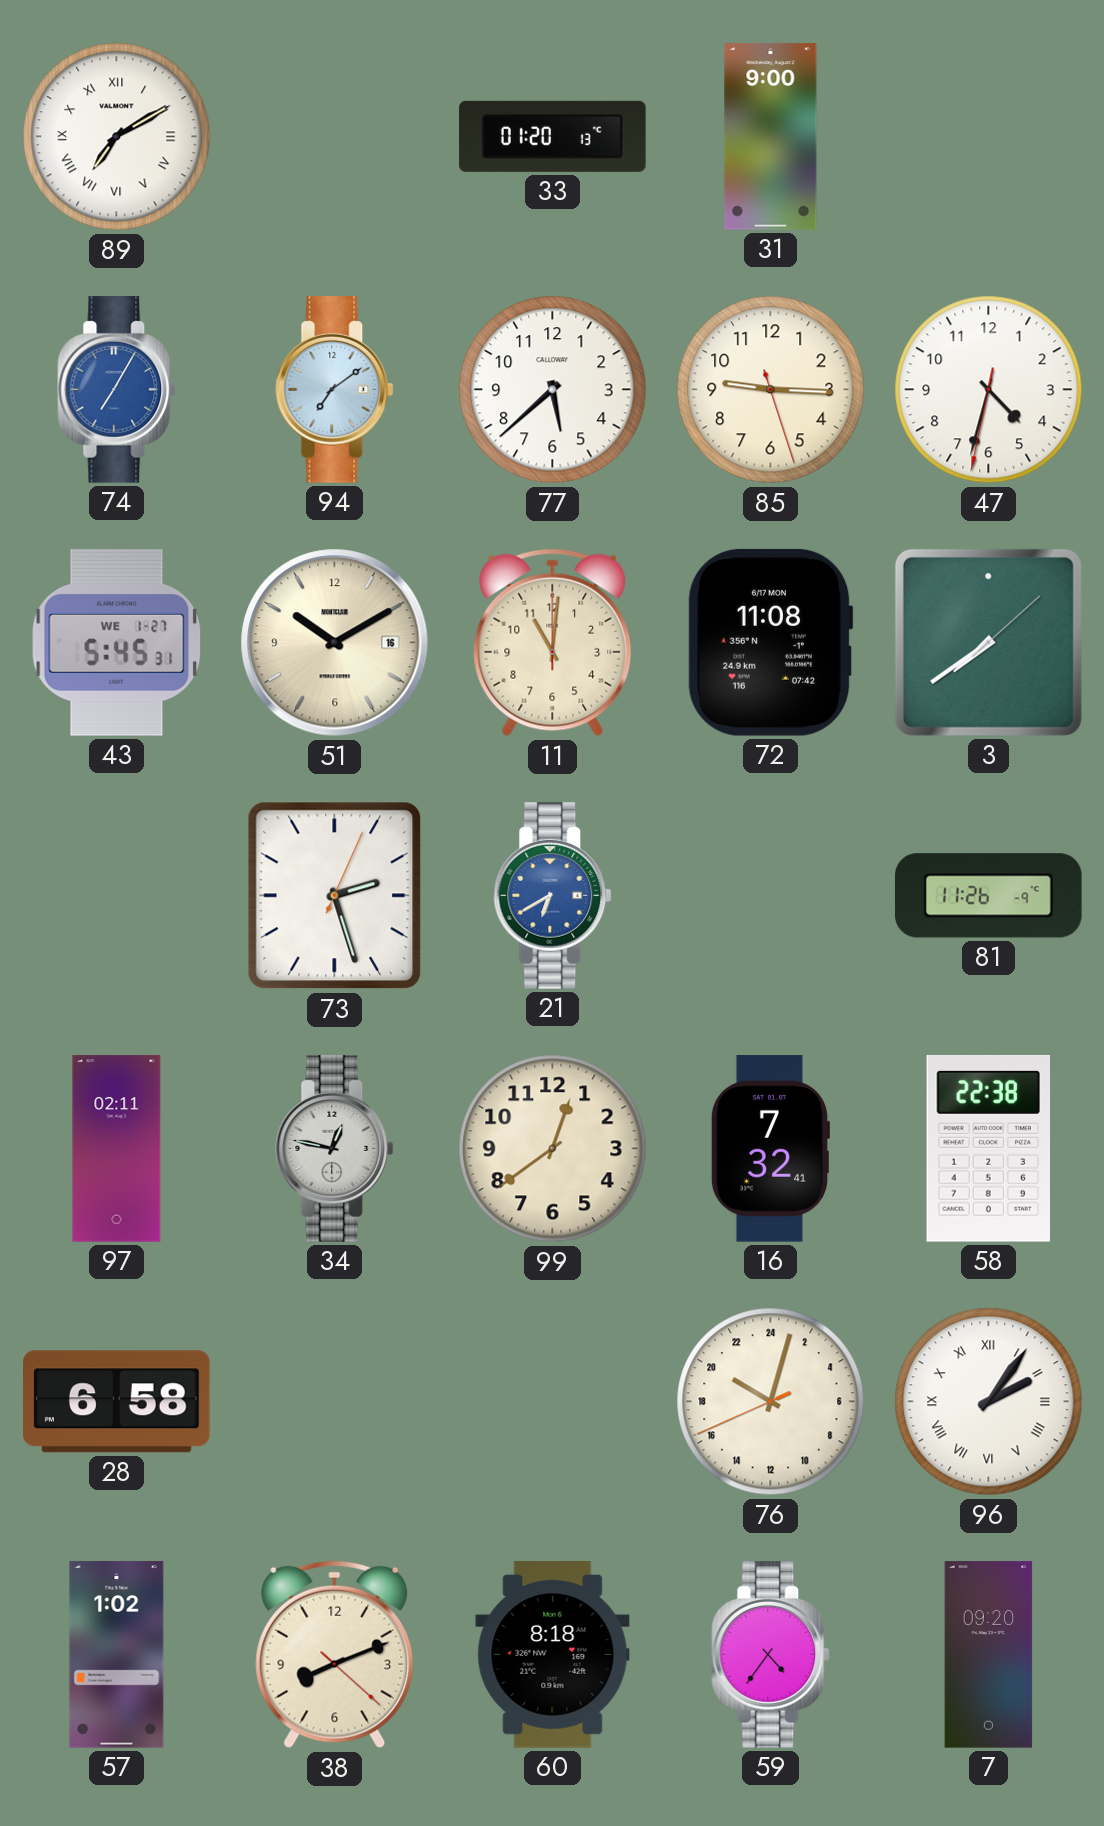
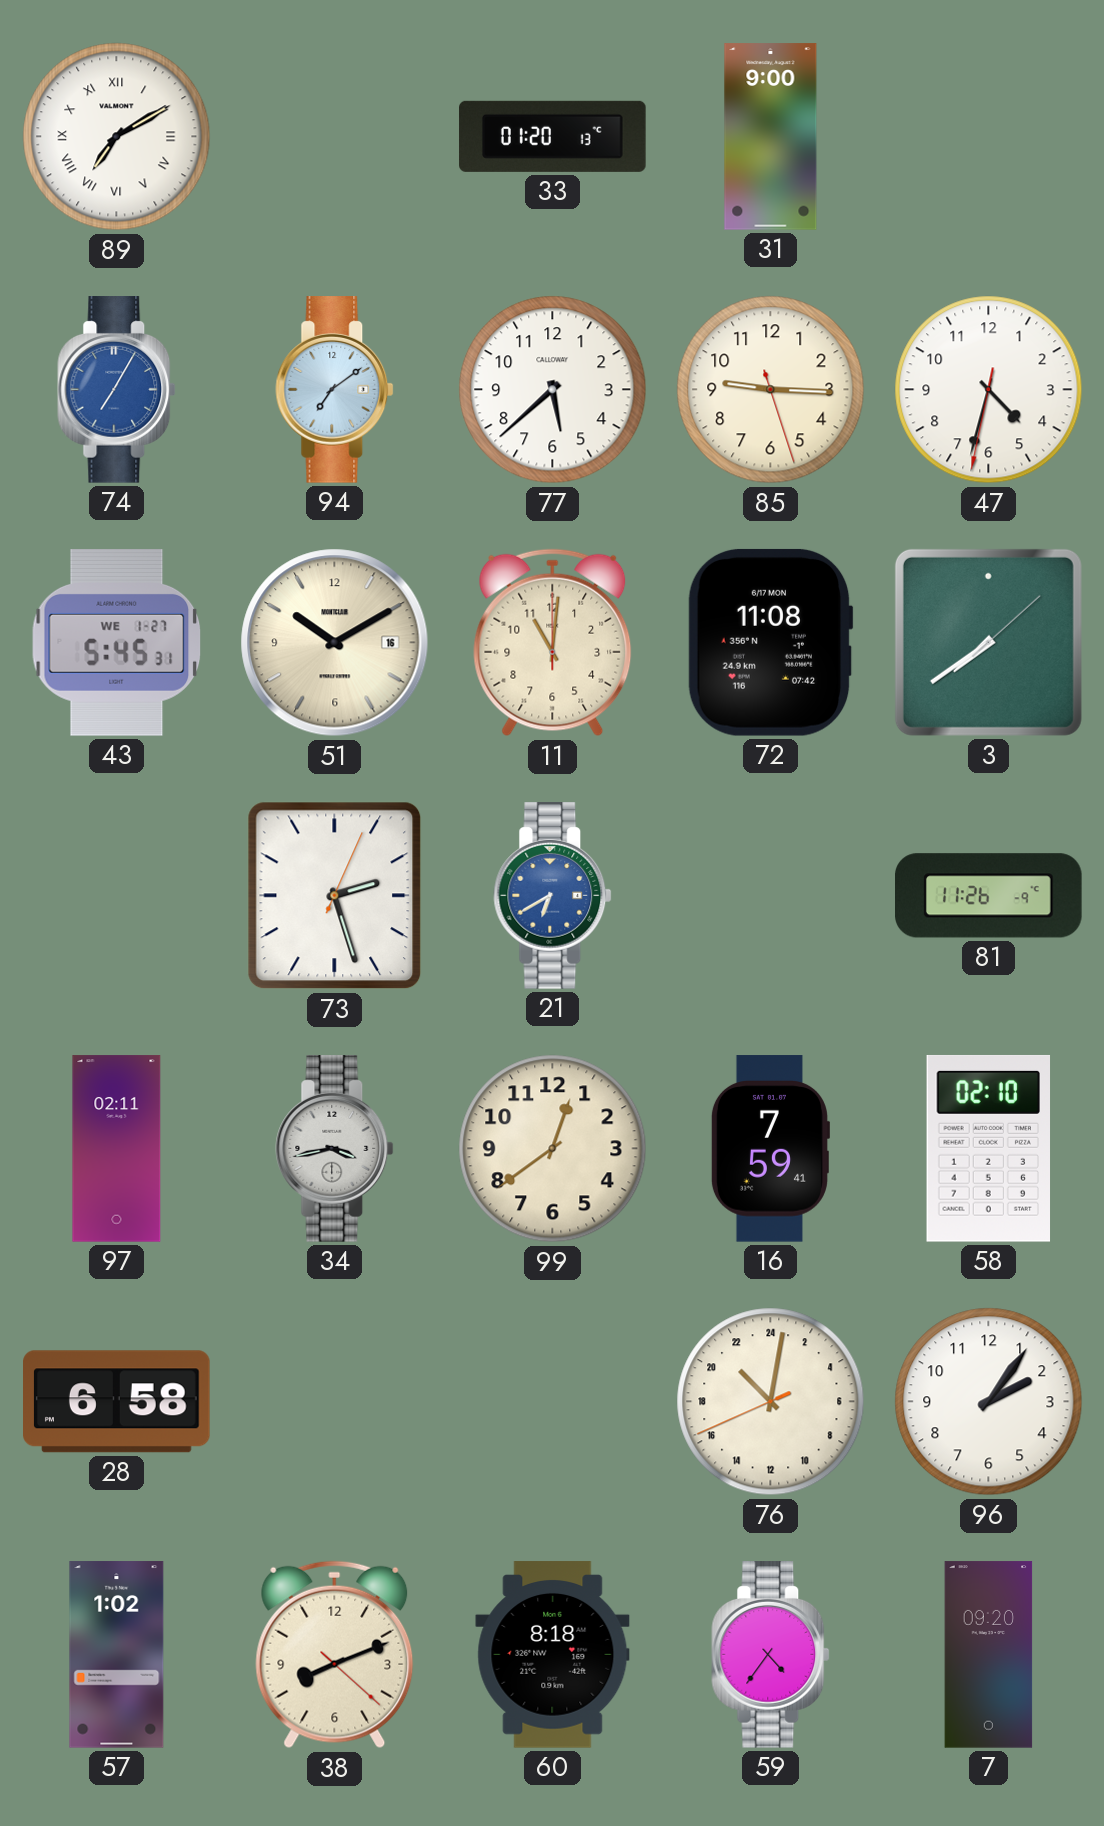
34: 12:47 -> 3:43 (335, 1149)
16: 7:32 -> 7:59 (770, 1149)
58: 22:38 -> 02:10 (989, 1148)
76: 20:02 -> 21:01 (771, 1402)
96 numerals: Roman -> Arabic (989, 1402)
